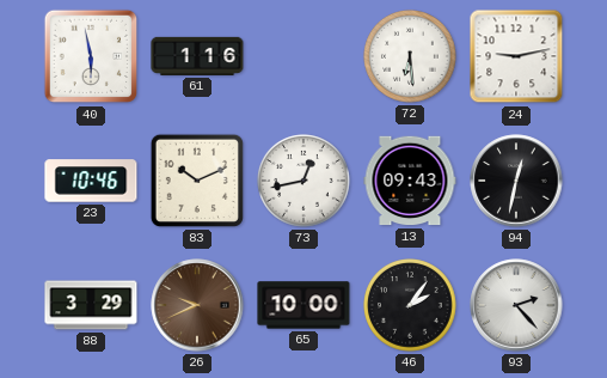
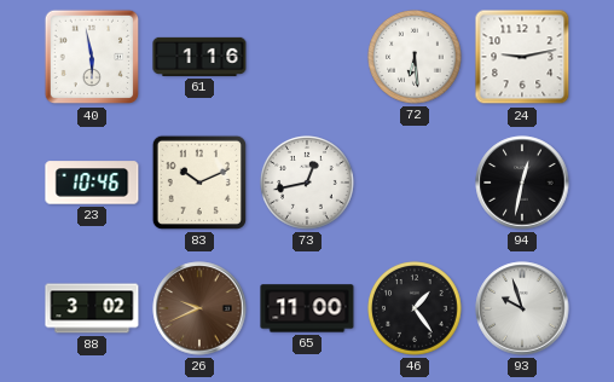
13: 09:43 -> none (410, 181)
88: 3:29 -> 3:02 (92, 308)
65: 10:00 -> 11:00 (307, 308)
46: 2:06 -> 1:24 (416, 309)
93: 2:23 -> 9:57 (522, 308)
